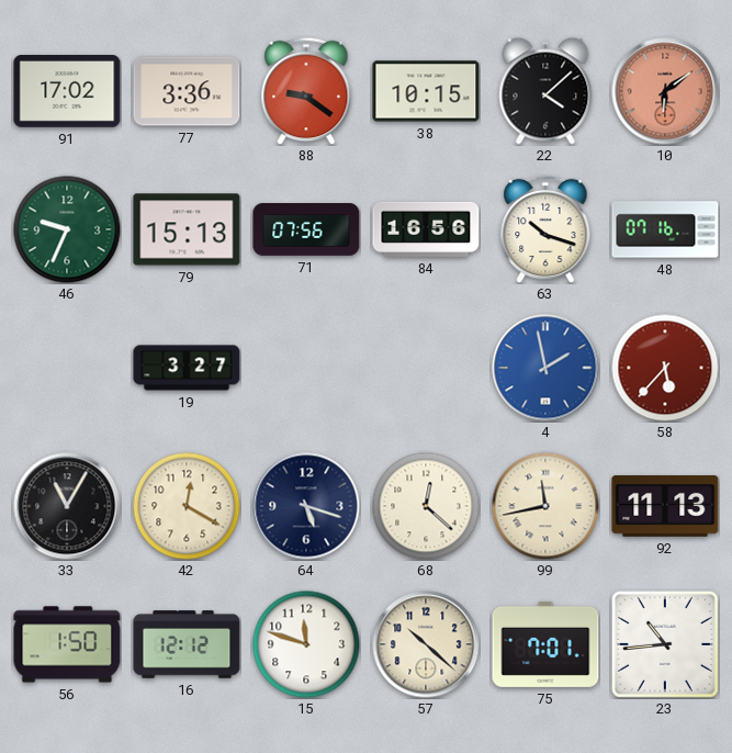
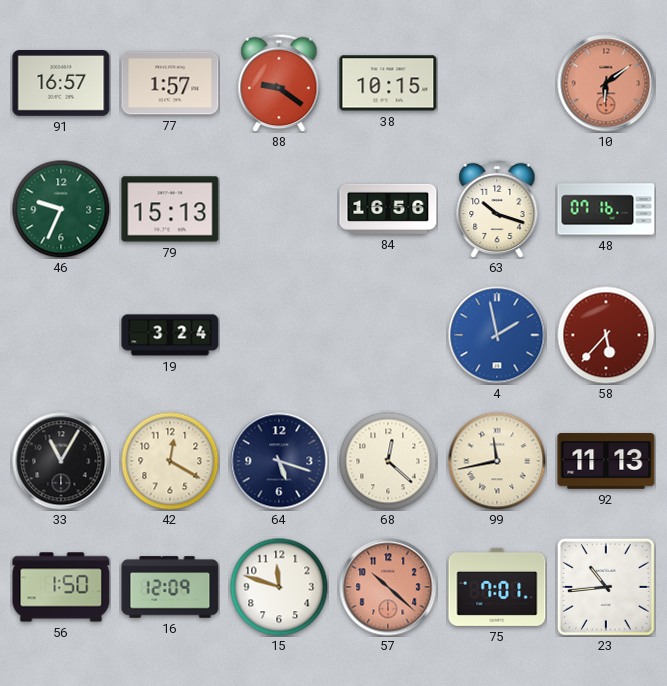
91: 17:02 -> 16:57 (61, 84)
77: 3:36 -> 1:57 (170, 83)
22: 4:08 -> none (545, 91)
71: 07:56 -> none (306, 231)
19: 3:27 -> 3:24 (170, 335)
16: 12:12 -> 12:09 (170, 587)
57 dial: cream -> salmon (388, 587)
